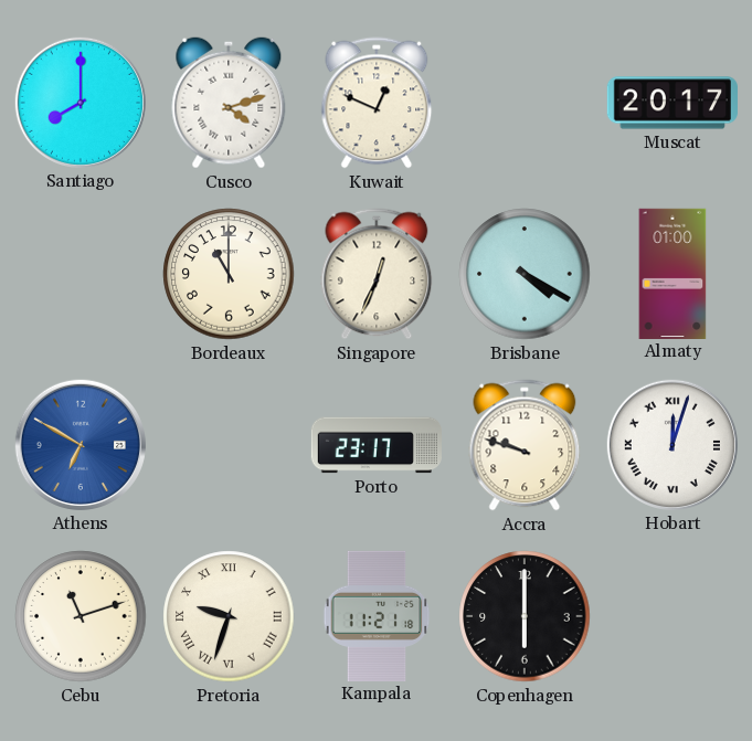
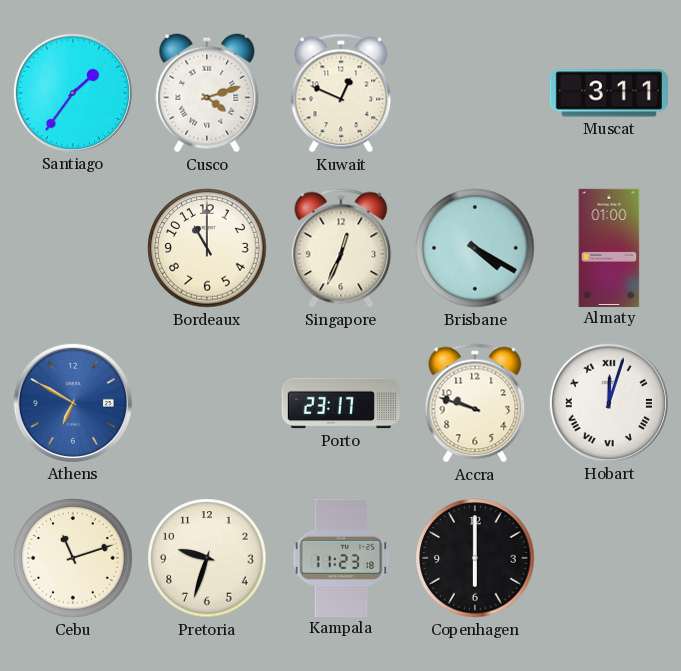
Santiago: 8:00 -> 1:36 (73, 93)
Muscat: 20:17 -> 3:11 (608, 93)
Pretoria numerals: Roman -> Arabic (207, 558)
Kampala: 11:21 -> 11:23 (341, 557)
